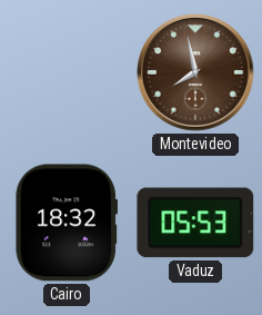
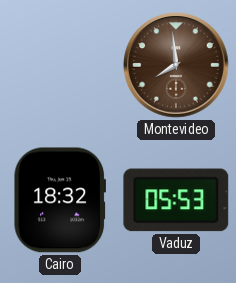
Montevideo: 7:58 -> 7:59 (176, 65)
